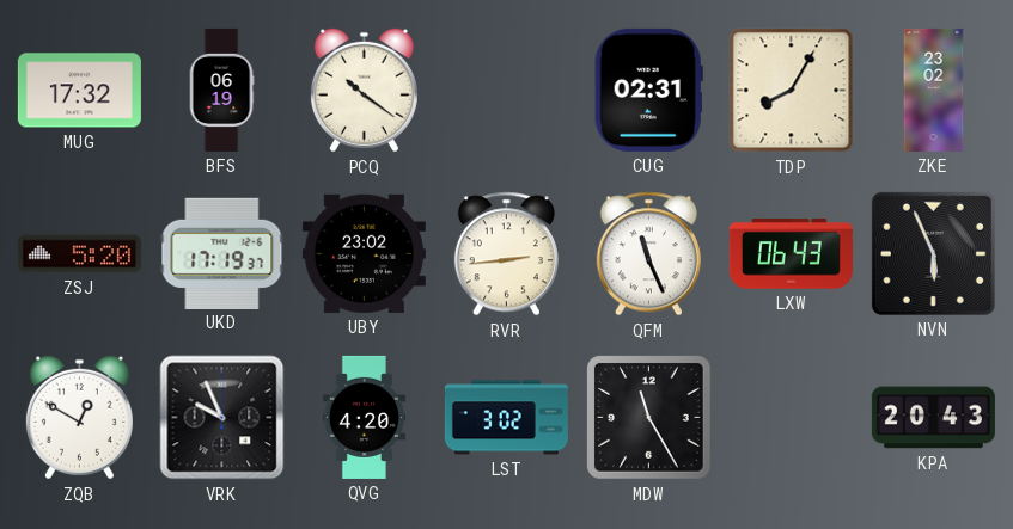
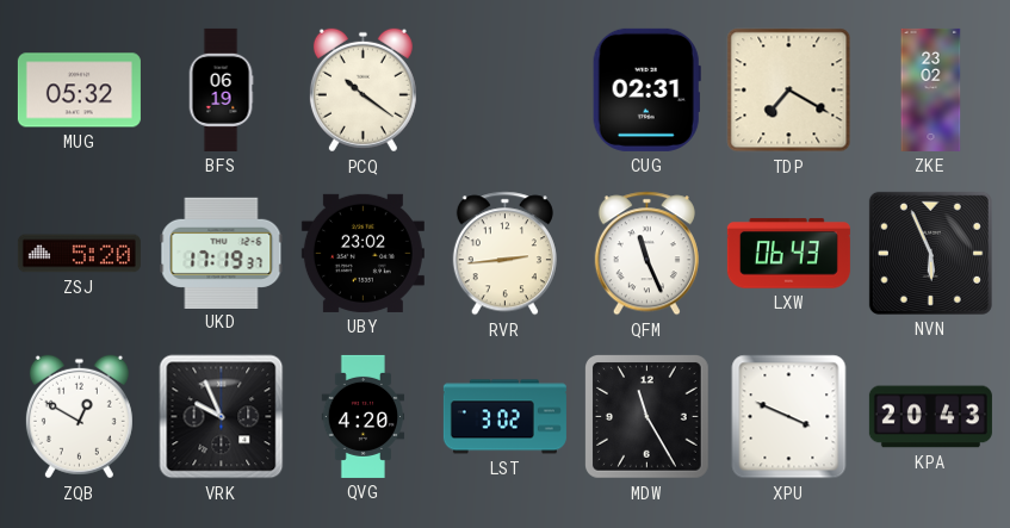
MUG: 17:32 -> 05:32 (79, 91)
TDP: 8:05 -> 7:20 (789, 91)
XPU: none -> 3:49 (789, 417)
